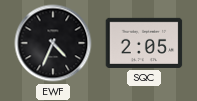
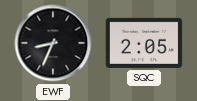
EWF: 4:34 -> 8:34 (53, 43)
